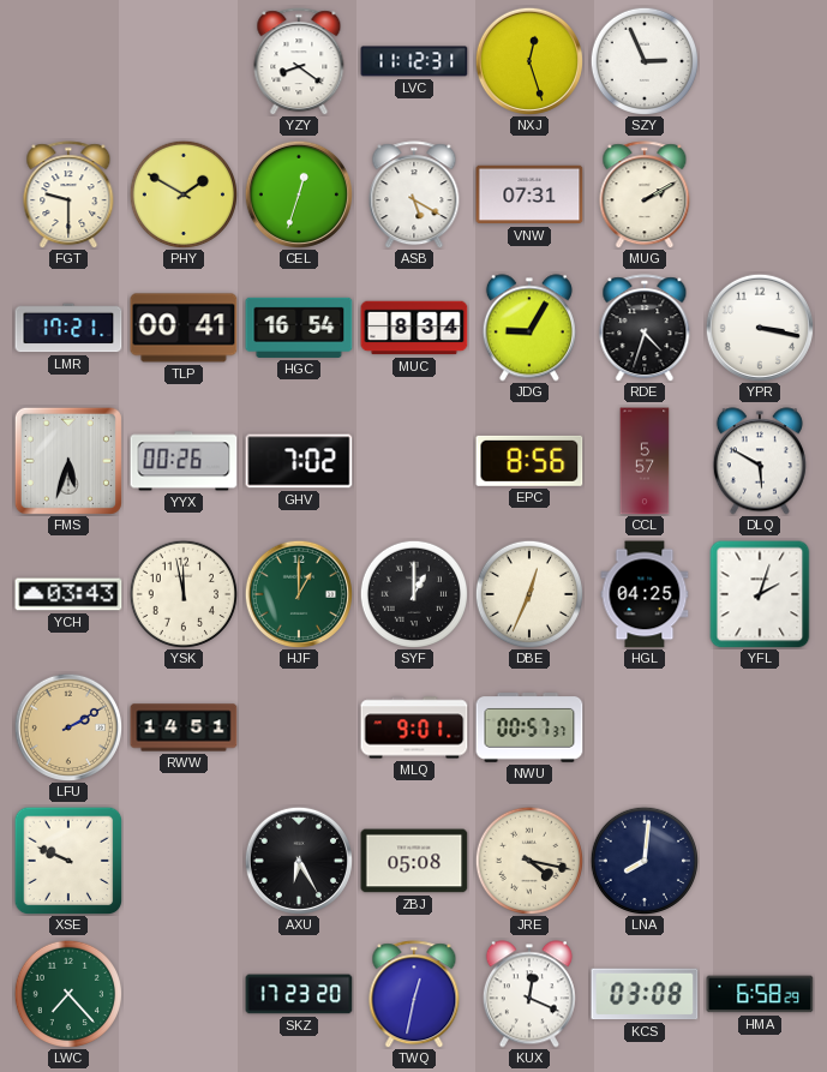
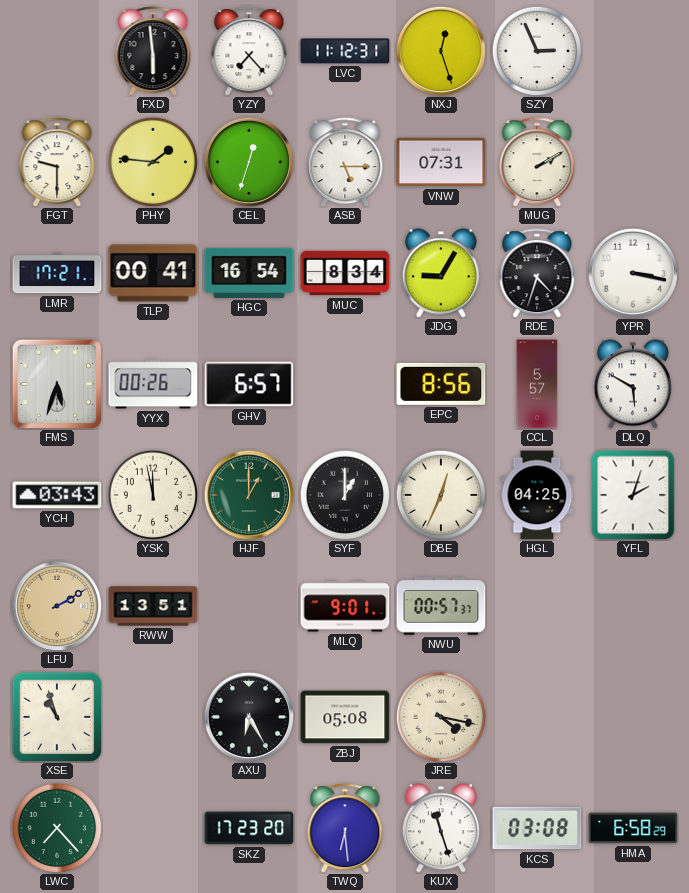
FXD: none -> 5:59 (153, 51)
YZY: 8:21 -> 7:23 (249, 51)
PHY: 1:50 -> 1:46 (152, 161)
ASB: 5:20 -> 5:15 (345, 162)
GHV: 7:02 -> 6:57 (249, 384)
RWW: 14:51 -> 13:51 (153, 606)
XSE: 9:49 -> 10:57 (57, 717)
LNA: 8:01 -> none (643, 860)
TWQ: 12:32 -> 6:29 (345, 828)
KUX: 12:19 -> 11:27 (441, 828)
